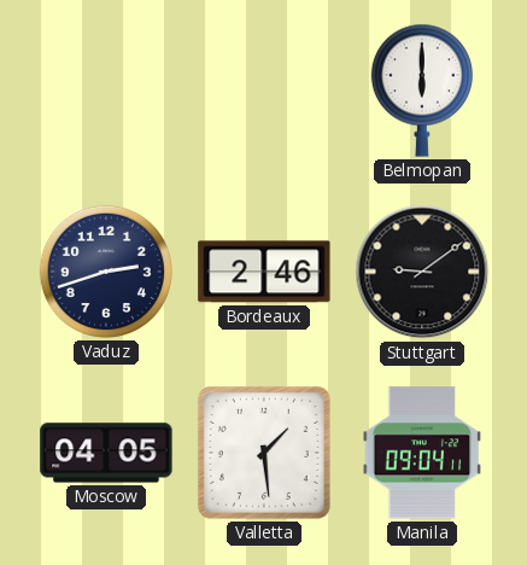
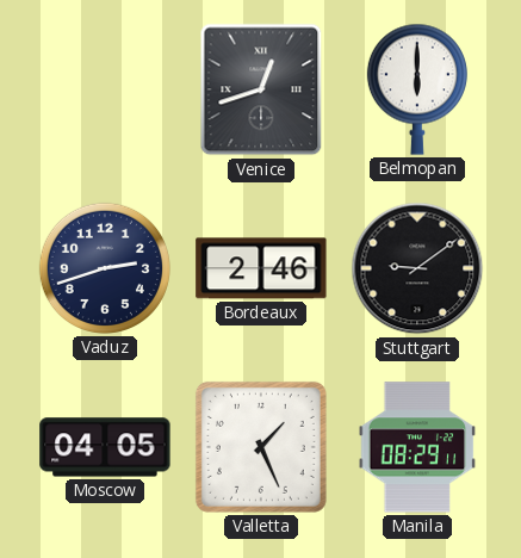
Venice: none -> 12:42 (261, 89)
Valletta: 1:29 -> 1:26 (261, 447)
Manila: 09:04 -> 08:29 (417, 447)
